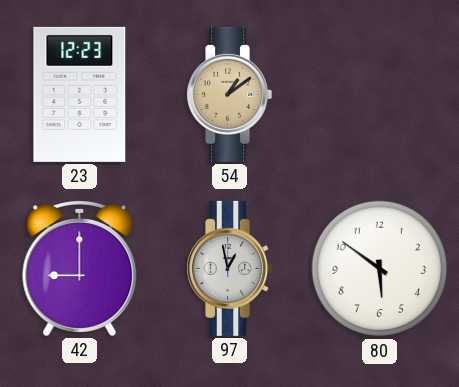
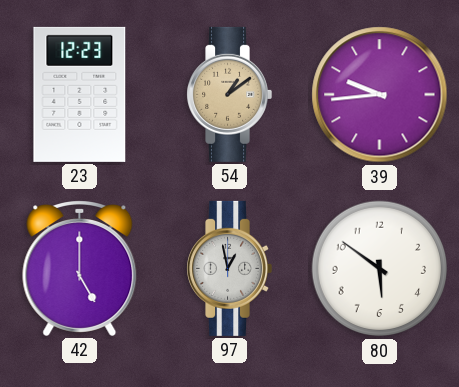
39: none -> 9:44 (380, 95)
42: 9:00 -> 5:00 (80, 268)
